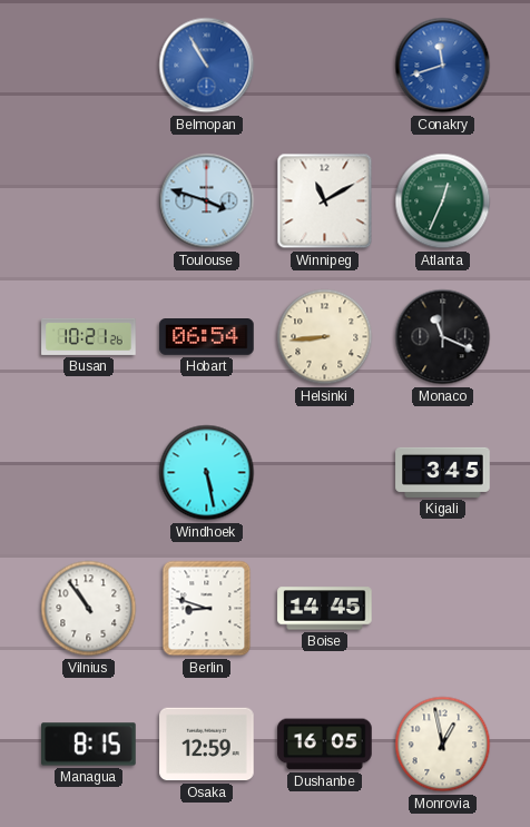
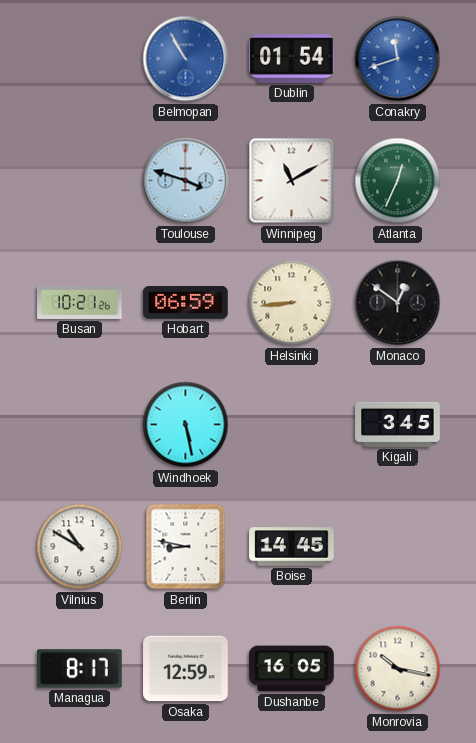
Dublin: none -> 01:54 (292, 59)
Hobart: 06:54 -> 06:59 (186, 303)
Monaco: 11:19 -> 12:51 (398, 303)
Vilnius: 10:54 -> 10:50 (80, 547)
Berlin: 8:48 -> 8:47 (186, 547)
Managua: 8:15 -> 8:17 (80, 669)
Monrovia: 12:58 -> 10:17 (398, 669)
